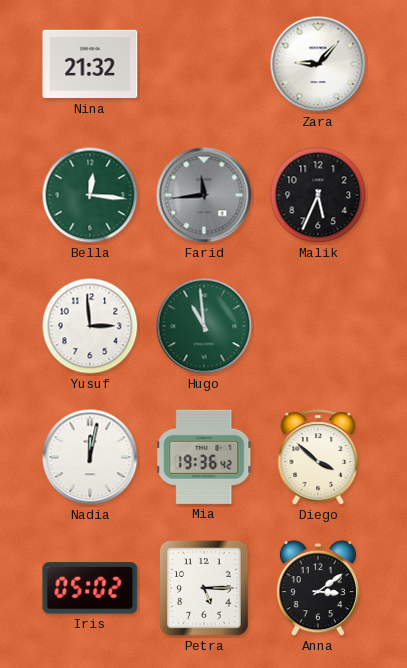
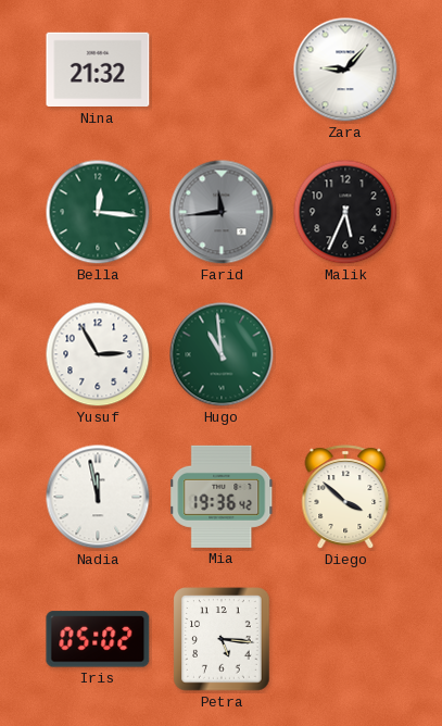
Yusuf: 2:59 -> 2:55 (98, 354)
Nadia: 12:02 -> 11:58 (98, 497)
Petra: 5:15 -> 5:16 (222, 639)
Anna: 3:09 -> none (318, 589)
